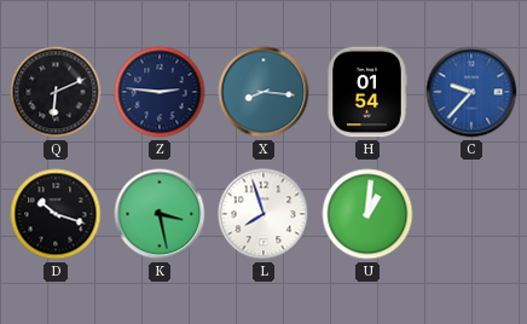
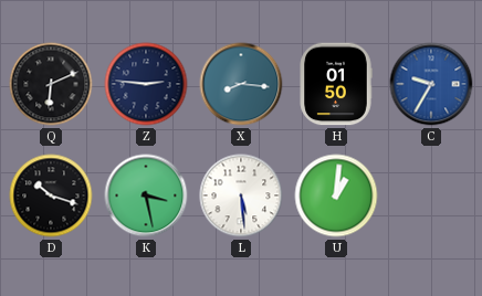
H: 01:54 -> 01:50 (336, 84)
C: 9:37 -> 9:35 (431, 84)
L: 7:57 -> 5:29 (241, 195)
